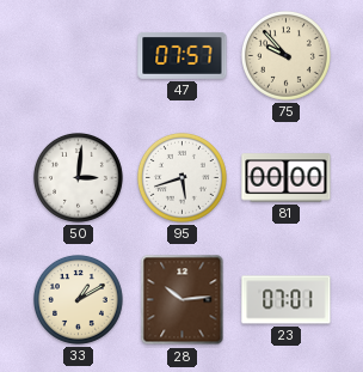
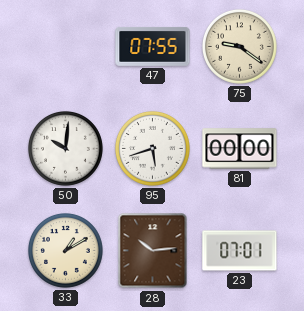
47: 07:57 -> 07:55 (153, 46)
75: 9:53 -> 9:21 (239, 46)
50: 3:01 -> 10:01 (65, 148)
